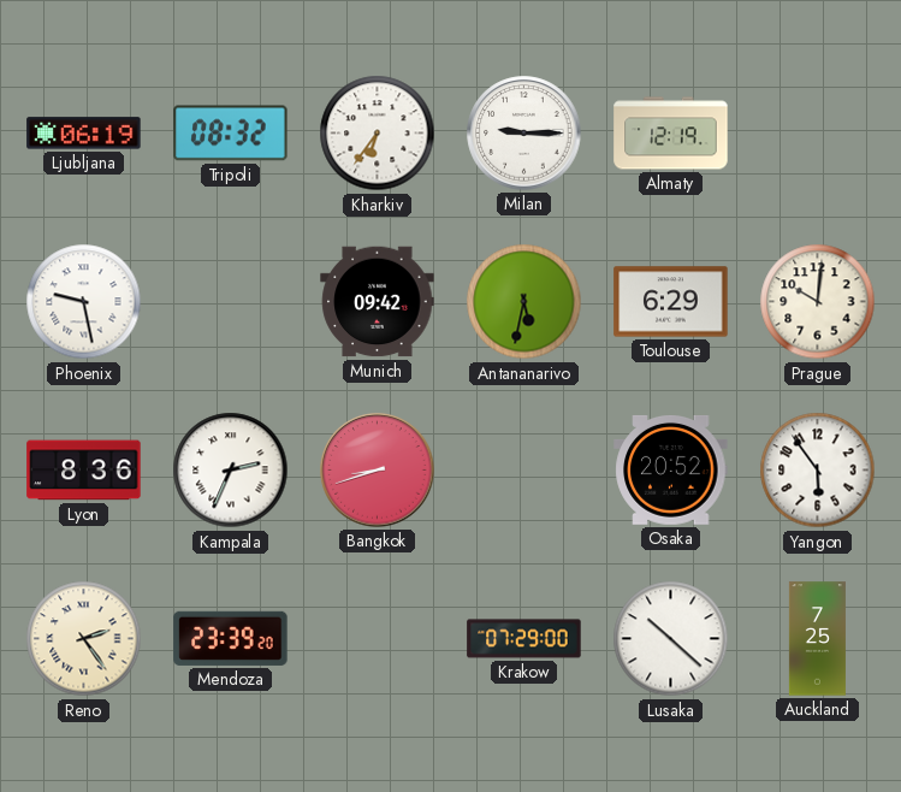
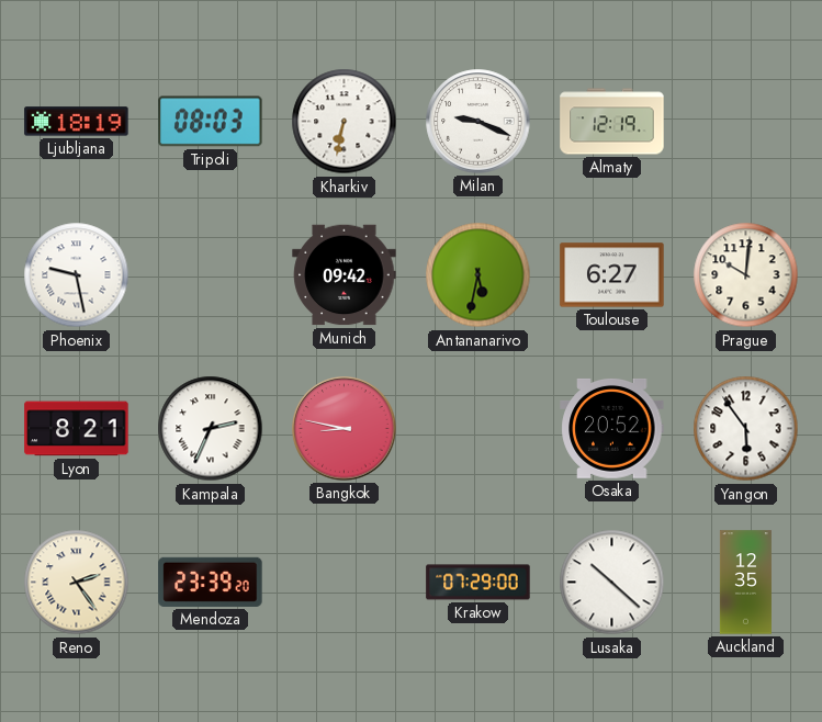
Ljubljana: 06:19 -> 18:19 (77, 122)
Tripoli: 08:32 -> 08:03 (211, 122)
Kharkiv: 6:36 -> 6:32 (345, 122)
Milan: 9:15 -> 9:19 (478, 122)
Toulouse: 6:29 -> 6:27 (612, 275)
Lyon: 8:36 -> 8:21 (77, 429)
Bangkok: 8:42 -> 8:47 (345, 429)
Auckland: 7:25 -> 12:35 (745, 583)
